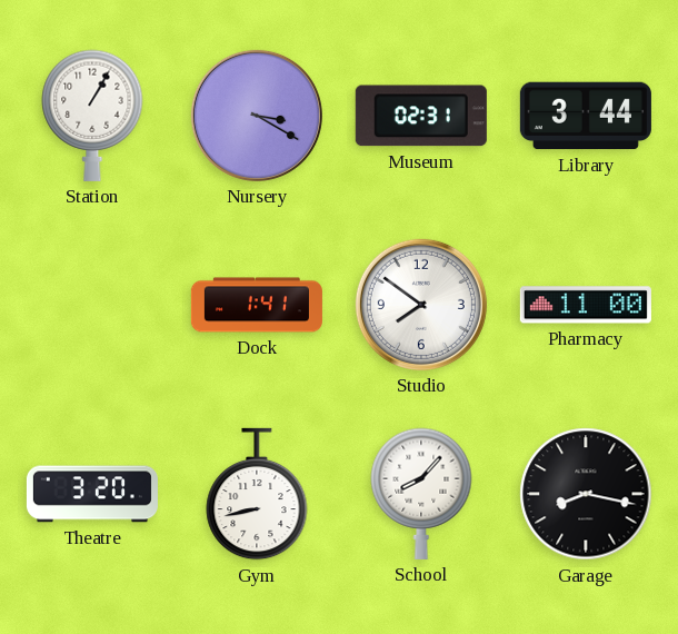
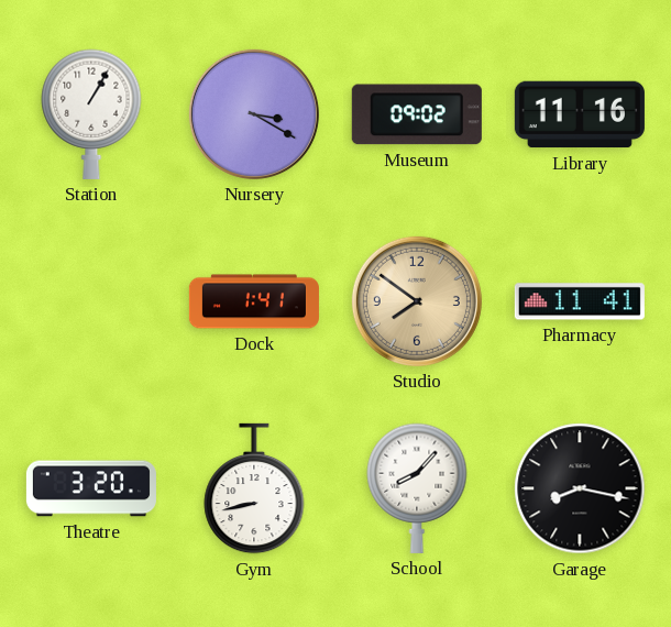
Museum: 02:31 -> 09:02 (417, 114)
Library: 3:44 -> 11:16 (580, 114)
Studio dial: white -> champagne (417, 301)
Pharmacy: 11:00 -> 11:41 (580, 301)
